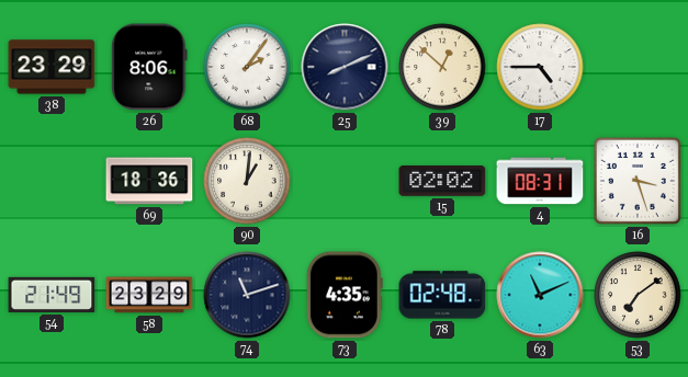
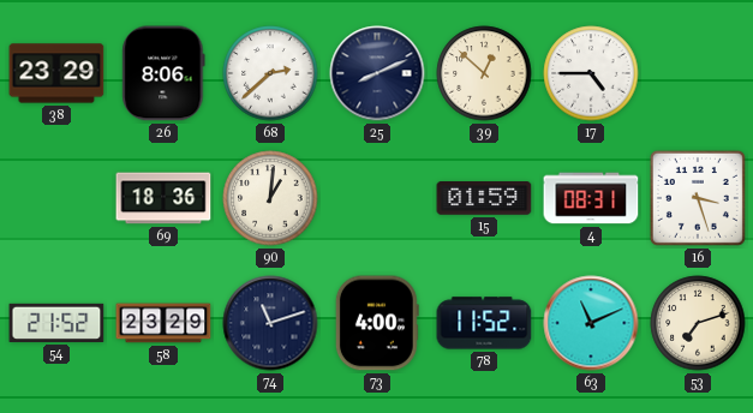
68: 2:06 -> 2:38 (270, 73)
15: 02:02 -> 01:59 (484, 199)
54: 21:49 -> 21:52 (56, 323)
73: 4:35 -> 4:00 (377, 323)
78: 02:48 -> 11:52 (484, 323)
53: 7:09 -> 7:12 (698, 323)
